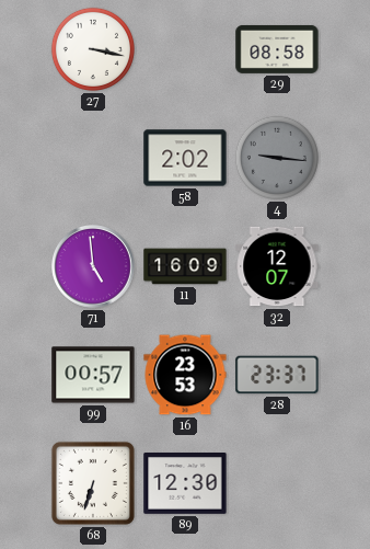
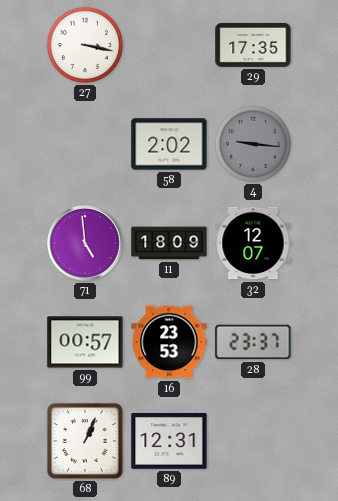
29: 08:58 -> 17:35 (253, 45)
11: 16:09 -> 18:09 (169, 243)
68: 6:33 -> 1:04 (85, 441)
89: 12:30 -> 12:31 (169, 442)
